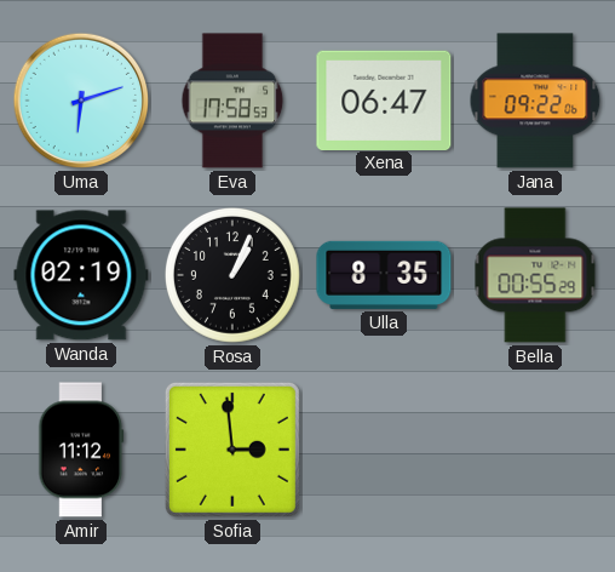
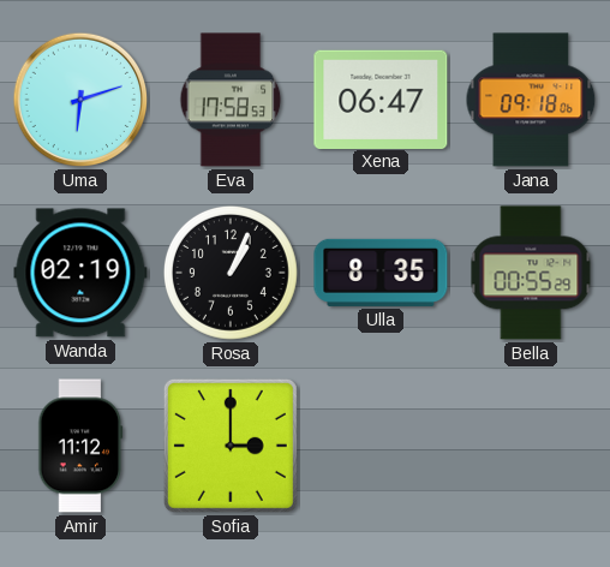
Jana: 09:22 -> 09:18 (531, 100)
Sofia: 2:59 -> 3:00 (231, 446)
